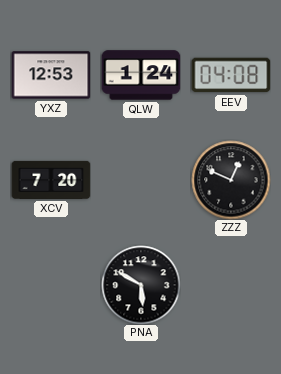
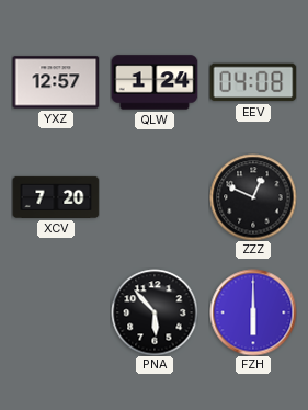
YXZ: 12:53 -> 12:57 (56, 82)
PNA: 5:50 -> 5:53 (155, 312)
FZH: none -> 6:00 (253, 312)
